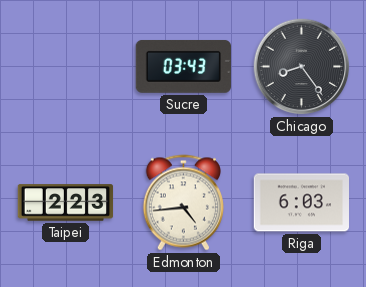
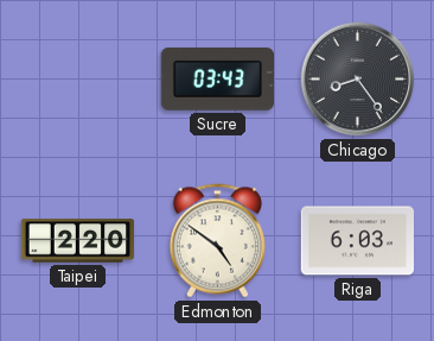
Taipei: 2:23 -> 2:20 (78, 241)
Edmonton: 4:44 -> 4:51 (217, 241)
